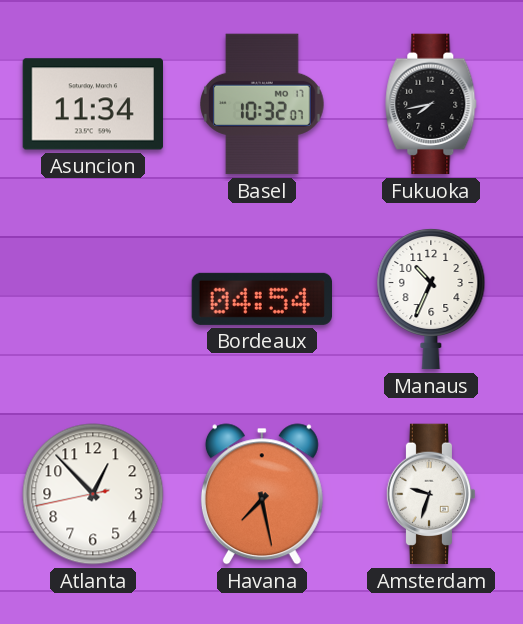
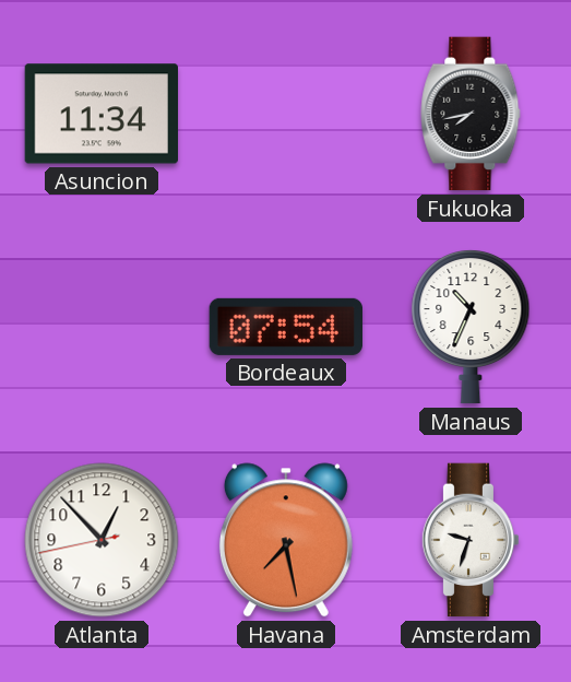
Basel: 10:32 -> none (263, 104)
Bordeaux: 04:54 -> 07:54 (285, 327)
